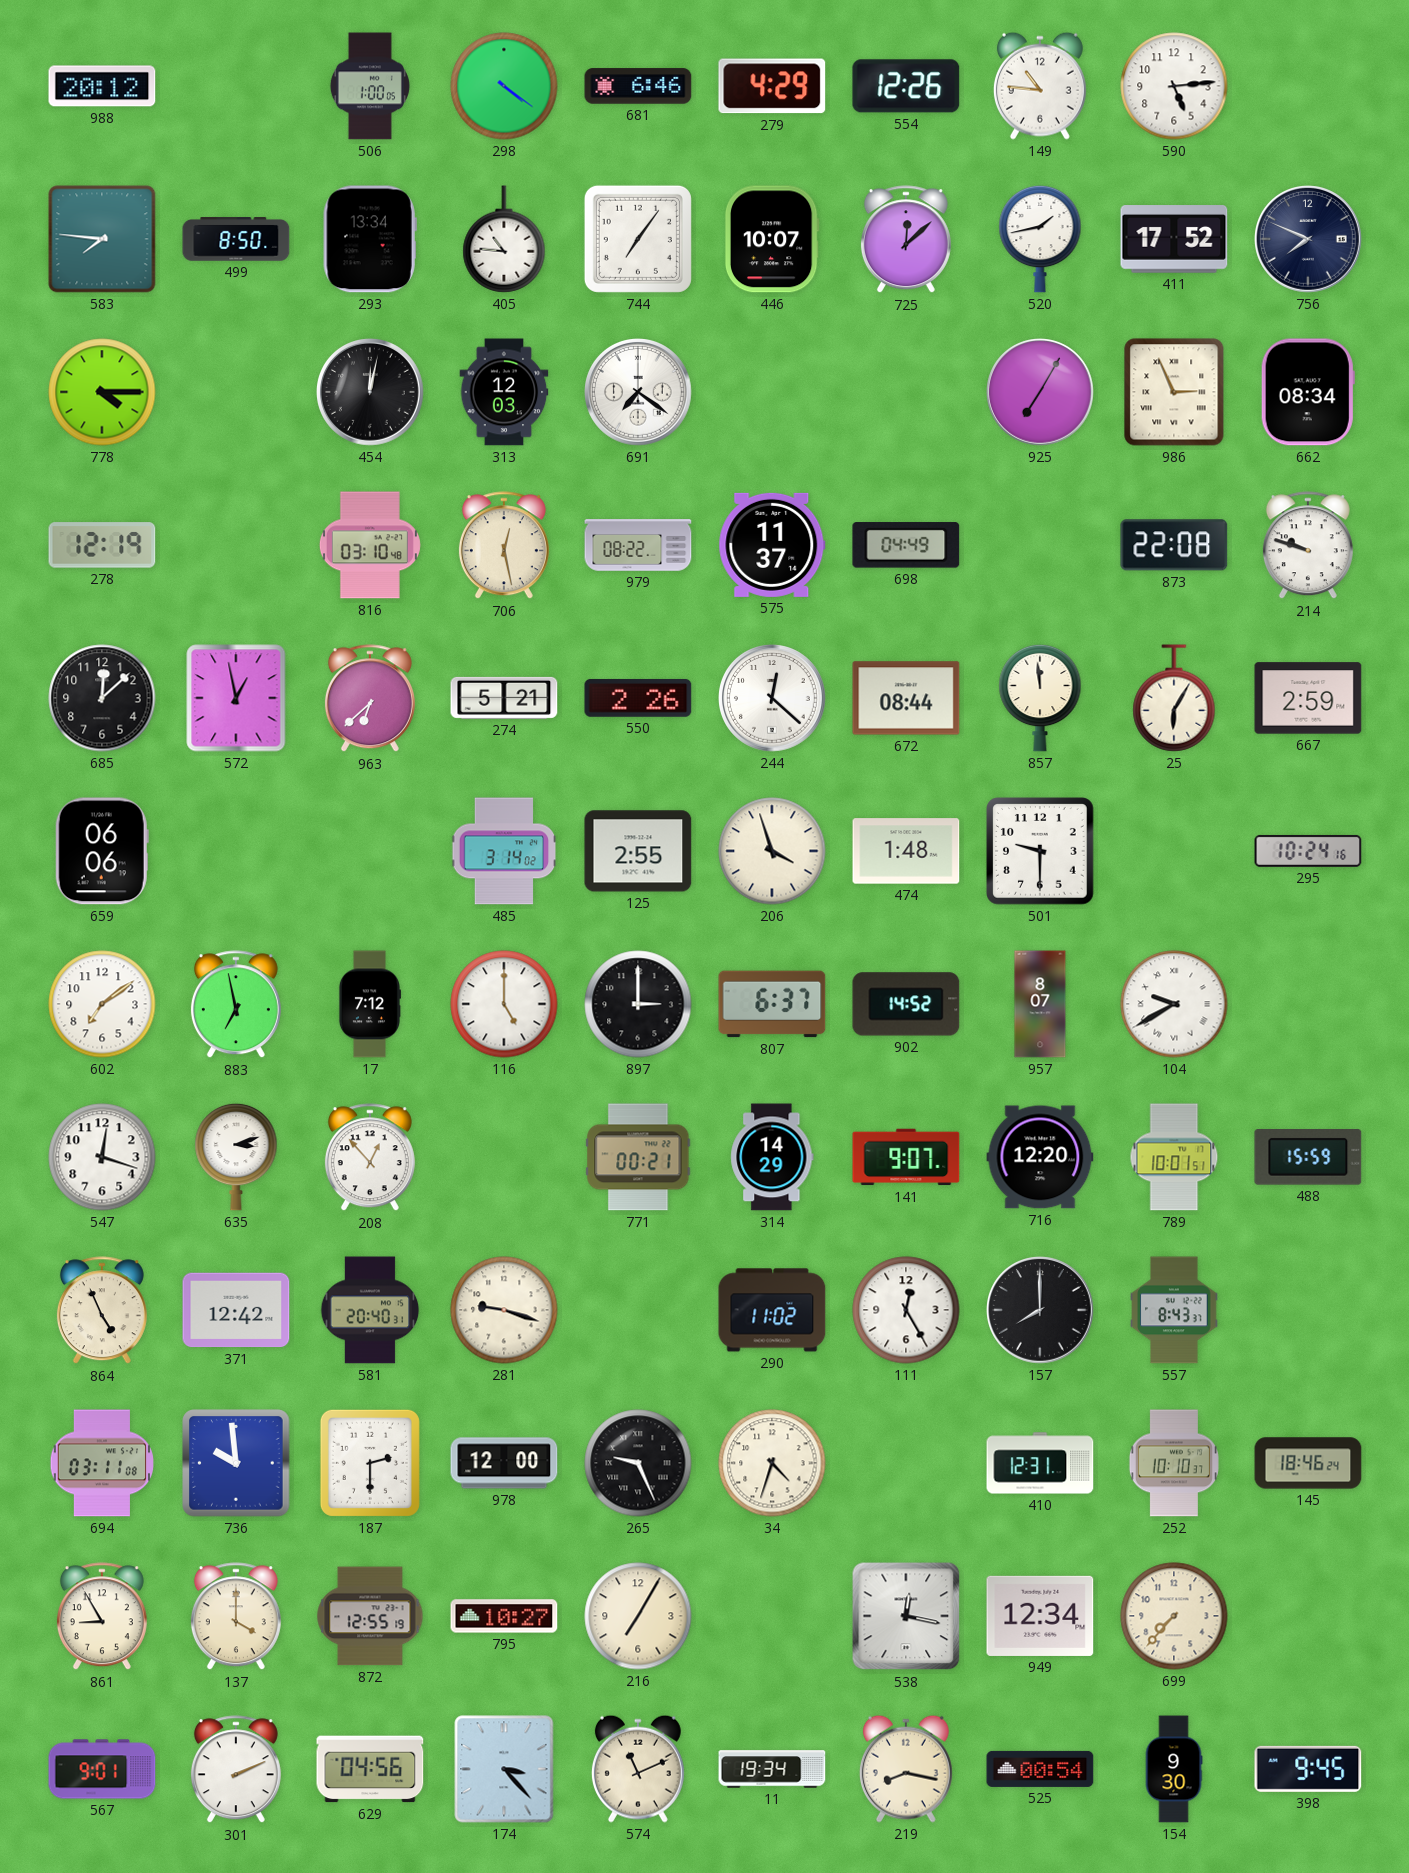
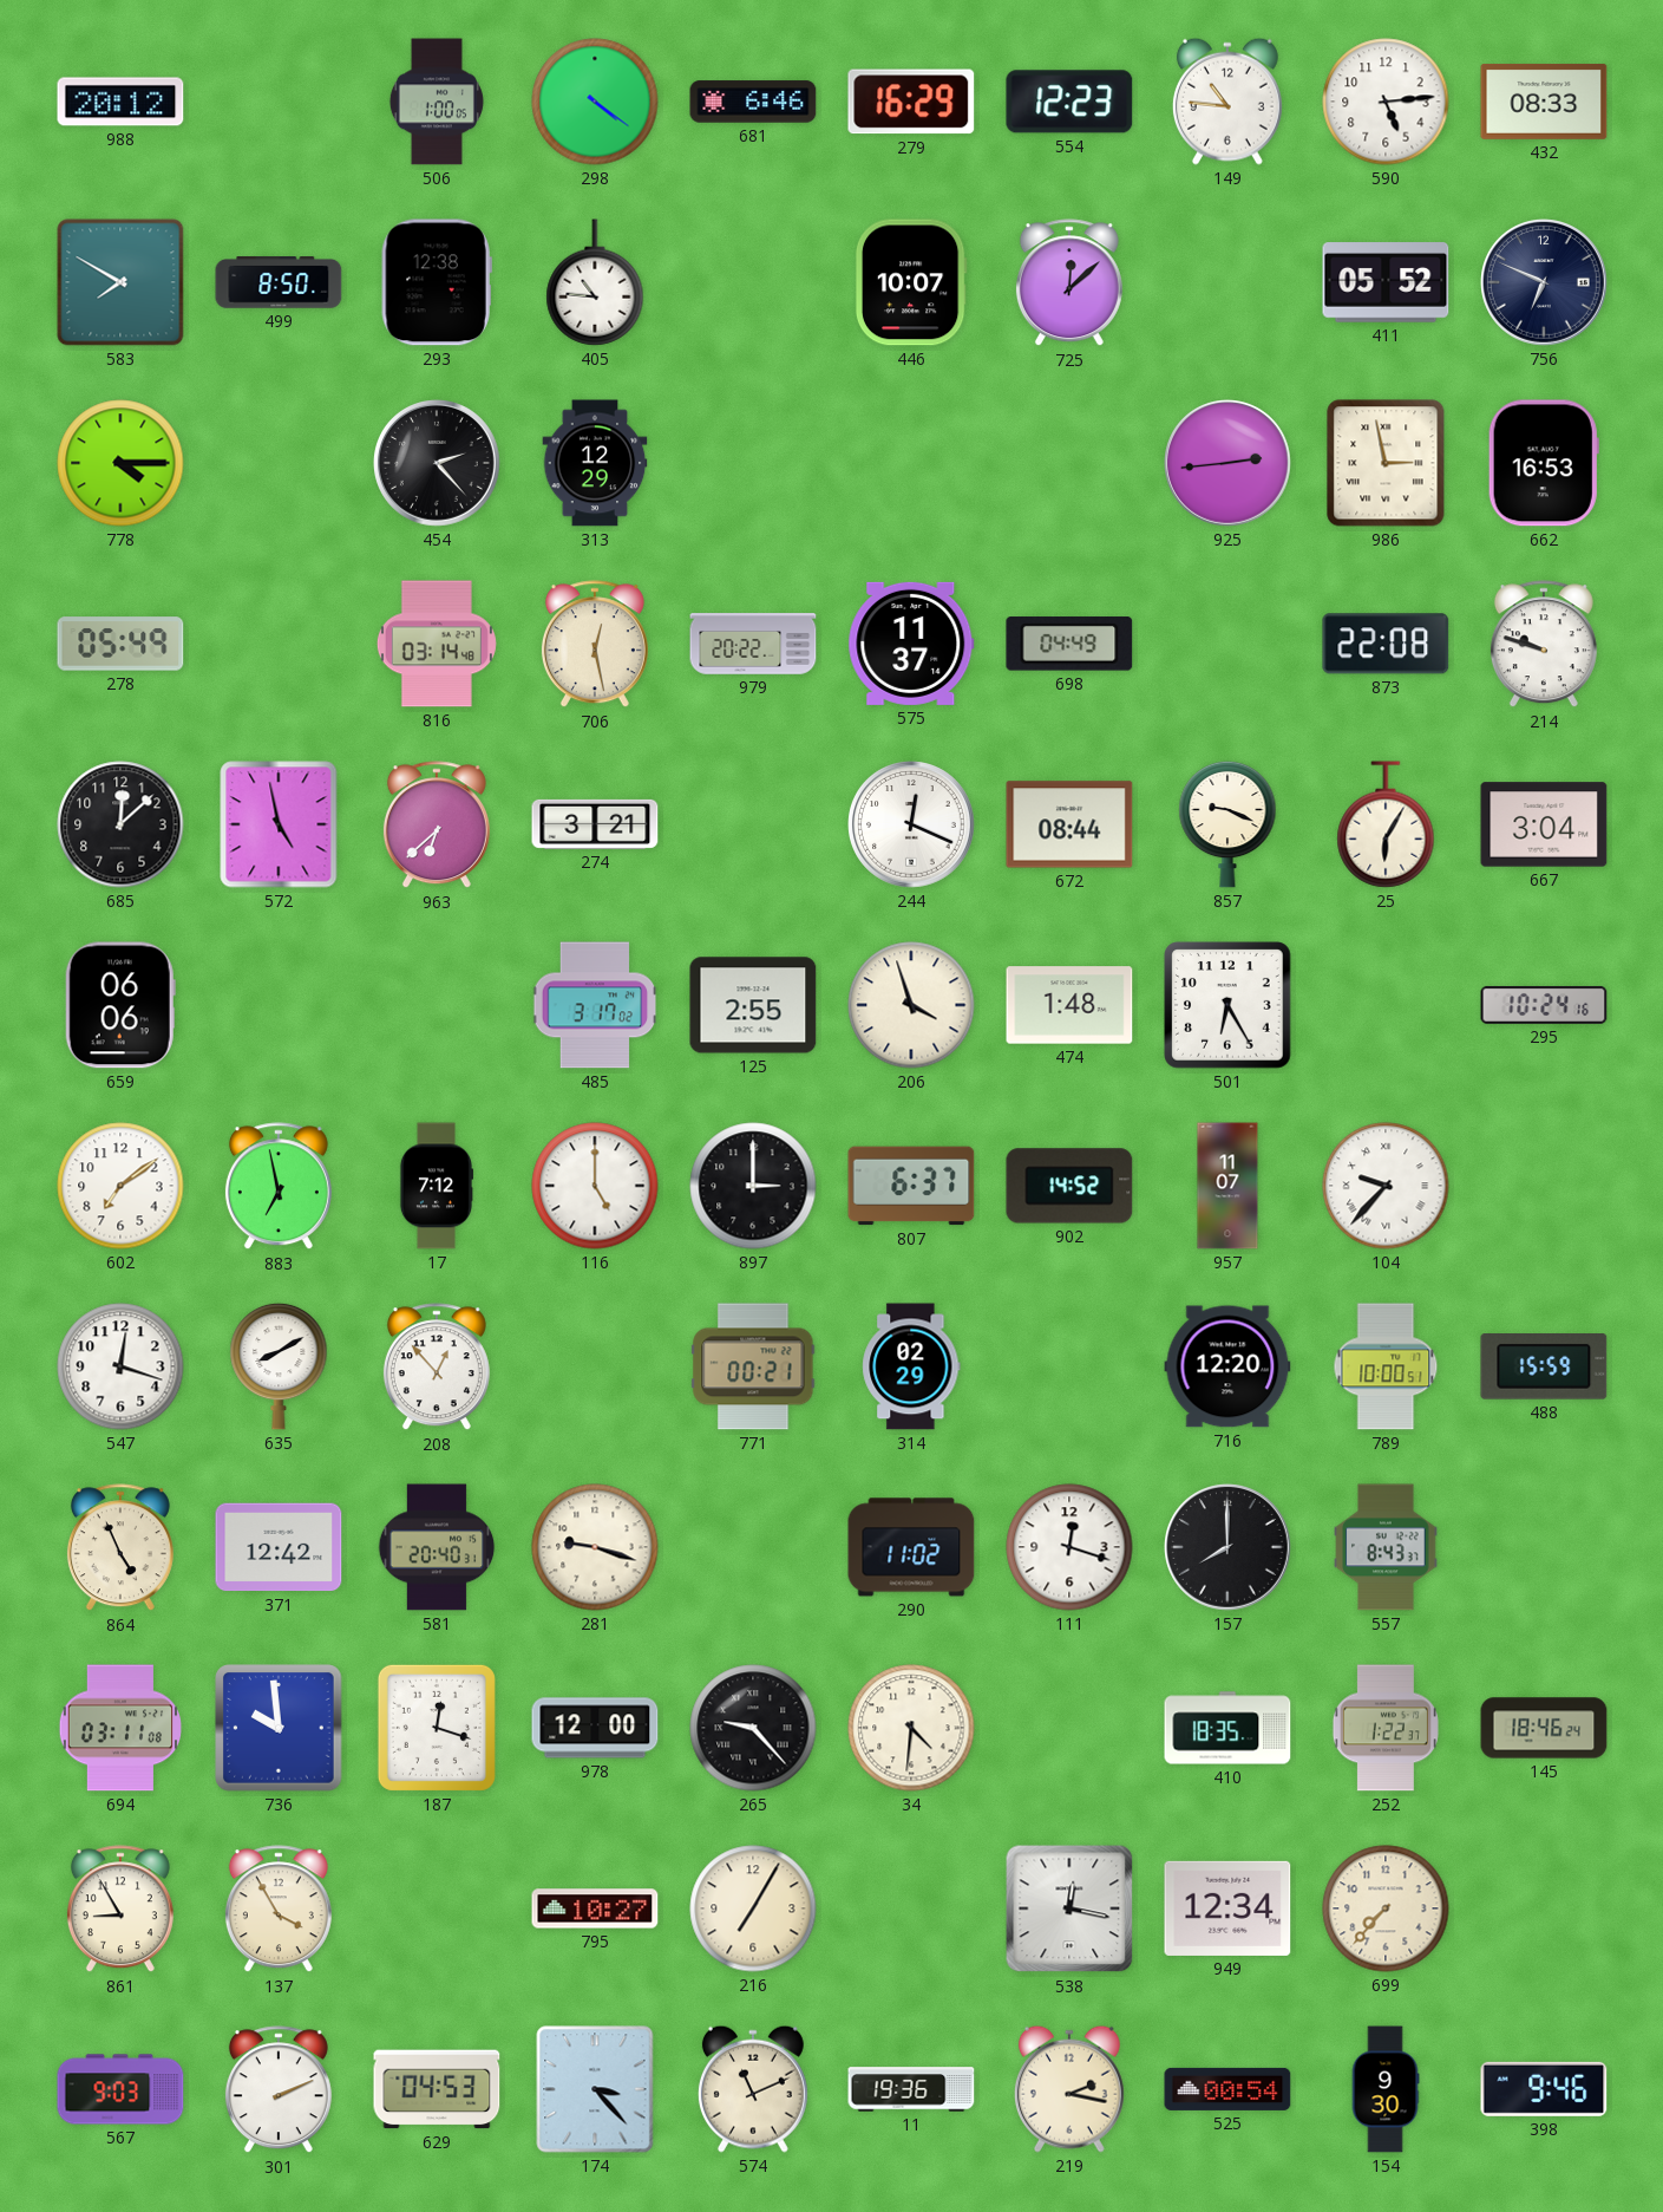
279: 4:29 -> 16:29 (911, 102)
554: 12:26 -> 12:23 (1069, 102)
432: none -> 08:33 (1544, 103)
583: 7:46 -> 7:50 (120, 282)
293: 13:34 -> 12:38 (437, 282)
744: 7:06 -> none (638, 239)
520: 1:43 -> none (1040, 239)
411: 17:52 -> 05:52 (1386, 282)
756: 7:49 -> 6:49 (1545, 283)
454: 12:02 -> 2:23 (438, 464)
313: 12:03 -> 12:29 (595, 463)
691: 7:21 -> none (639, 393)
925: 7:05 -> 2:44 (1229, 464)
986: 2:56 -> 2:58 (1386, 463)
662: 08:34 -> 16:53 (1544, 463)
278: 12:19 -> 05:49 (120, 644)
816: 03:10 -> 03:14 (437, 644)
979: 08:22 -> 20:22 (753, 644)
572: 12:58 -> 4:58 (279, 824)
274: 5:21 -> 3:21 (595, 824)
550: 2:26 -> none (638, 698)
244: 12:22 -> 12:19 (912, 826)
857: 11:59 -> 9:19 (1227, 824)
667: 2:59 -> 3:04 (1544, 824)
485: 3:14 -> 3:17 (595, 1005)
501: 9:30 -> 6:25 (1227, 1005)
957: 8:07 -> 11:07 (1227, 1186)
104: 9:40 -> 9:37 (1386, 1186)
635: 3:12 -> 8:10 (279, 1366)
314: 14:29 -> 02:29 (911, 1366)
141: 9:07 -> none (906, 1157)
789: 10:01 -> 10:00 (1386, 1366)
111: 12:25 -> 12:18 (1069, 1547)
187: 2:30 -> 12:18 (437, 1728)
265: 9:26 -> 9:23 (753, 1728)
34: 4:33 -> 4:31 (911, 1728)
410: 12:31 -> 18:35 (1227, 1728)
252: 10:10 -> 1:22 (1386, 1728)
137: 4:00 -> 3:55 (279, 1910)
872: 12:55 -> none (370, 1616)
567: 9:01 -> 9:03 (120, 2089)
629: 04:56 -> 04:53 (437, 2089)
11: 19:34 -> 19:36 (911, 2089)
219: 8:17 -> 2:17 (1069, 2089)
398: 9:45 -> 9:46 (1544, 2089)
